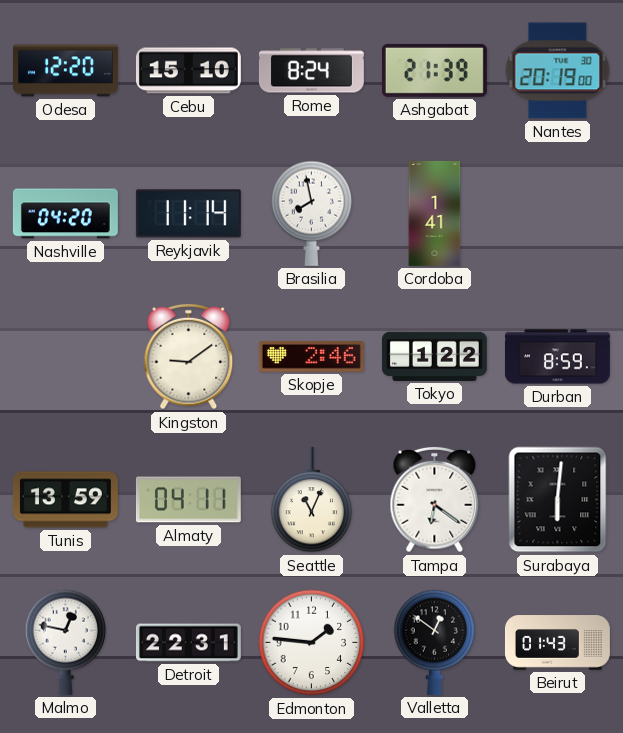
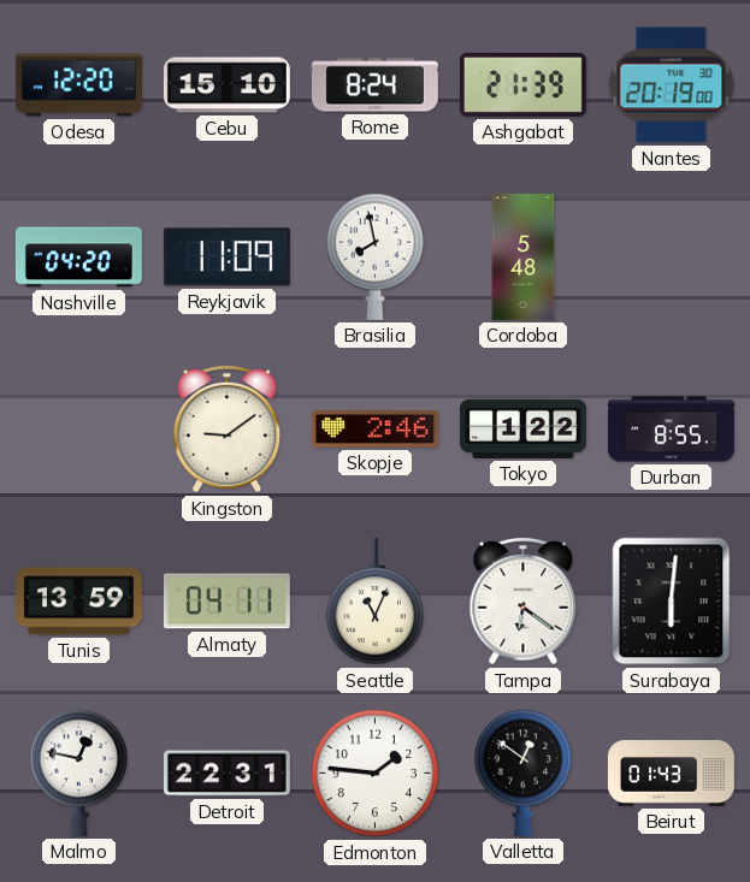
Reykjavik: 11:14 -> 11:09 (226, 258)
Cordoba: 1:41 -> 5:48 (524, 256)
Durban: 8:59 -> 8:55 (671, 430)
